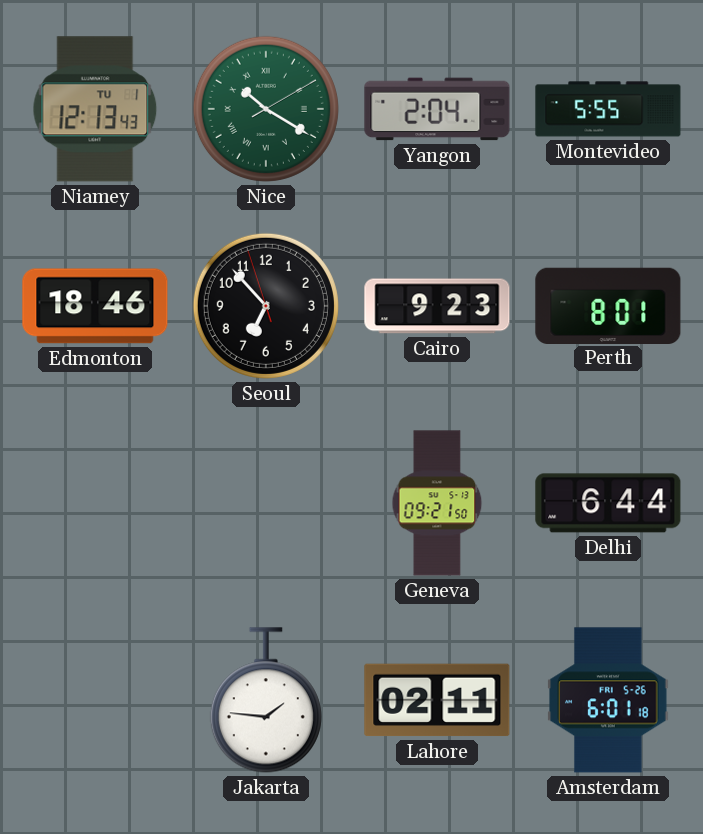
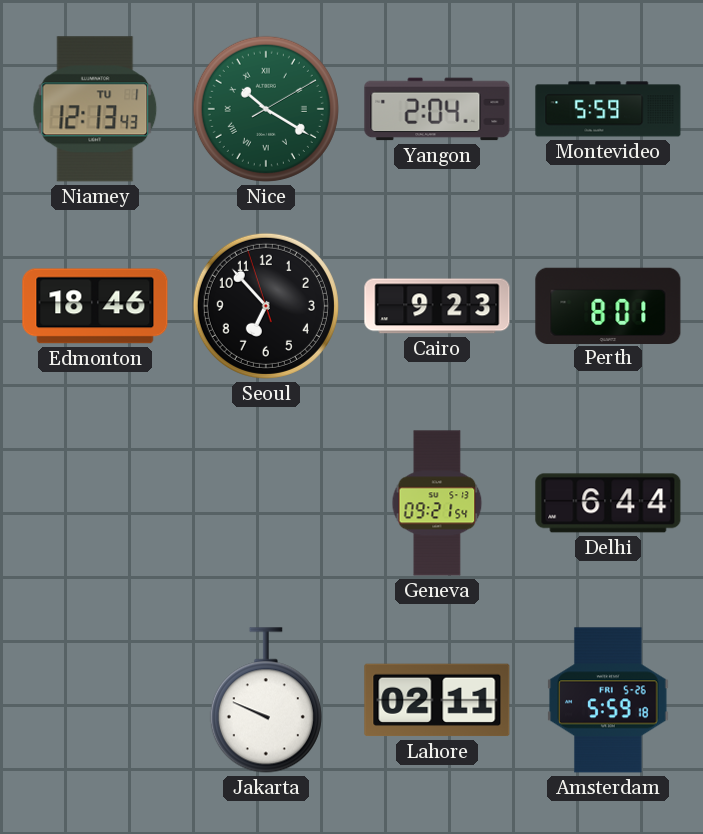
Montevideo: 5:55 -> 5:59 (608, 109)
Geneva: 09:21:50 -> 09:21:54 (437, 503)
Jakarta: 1:46 -> 9:49 (266, 700)
Amsterdam: 6:01 -> 5:59 (608, 700)
